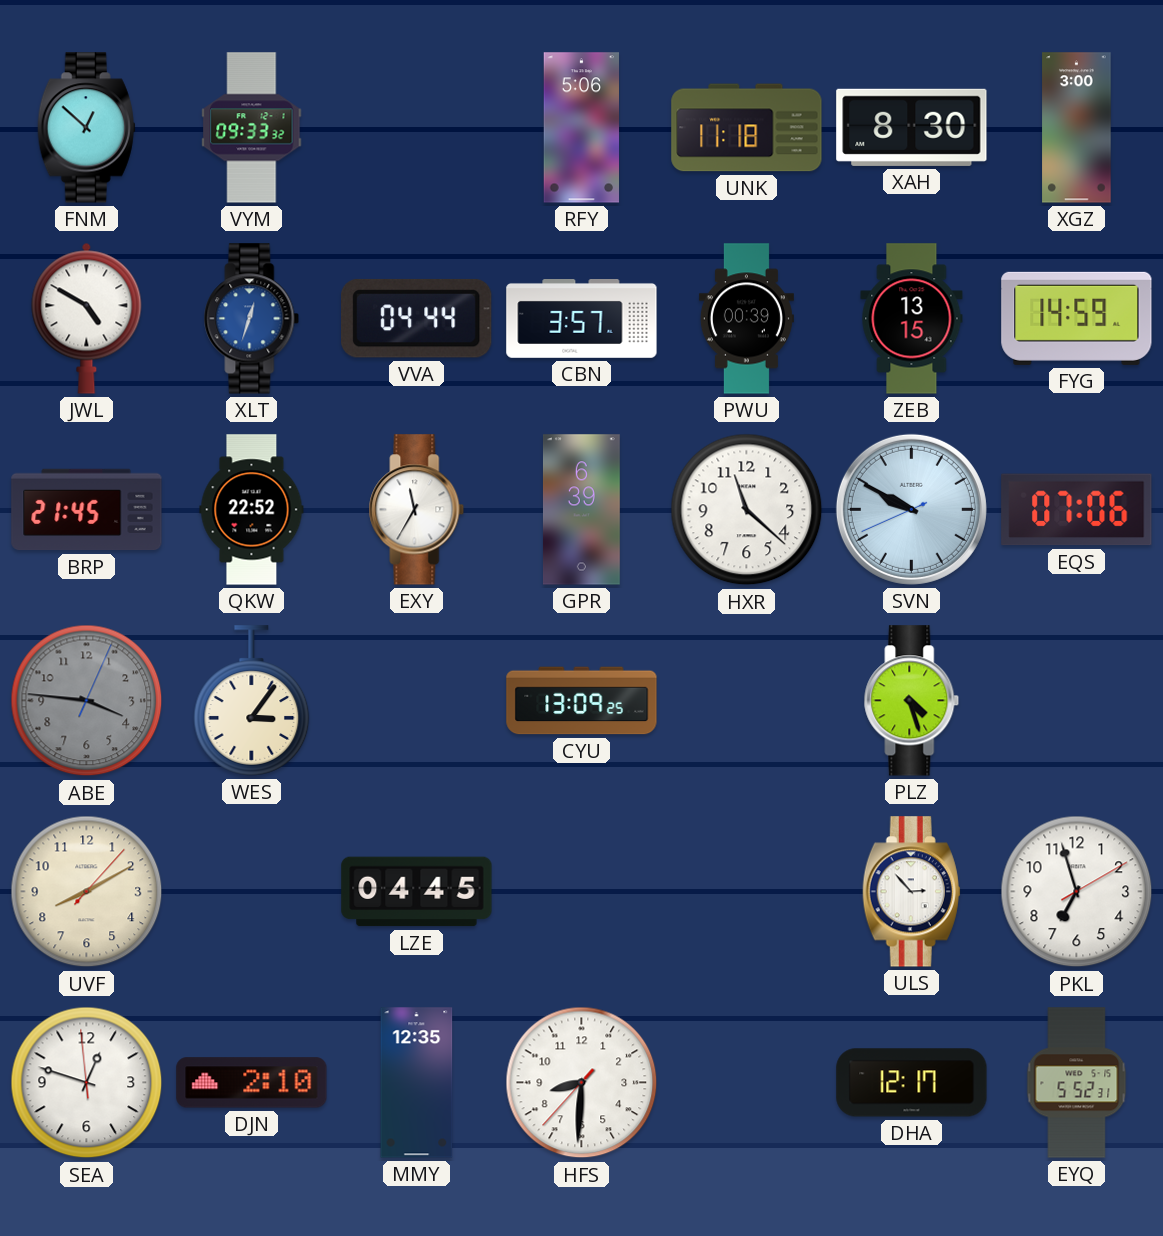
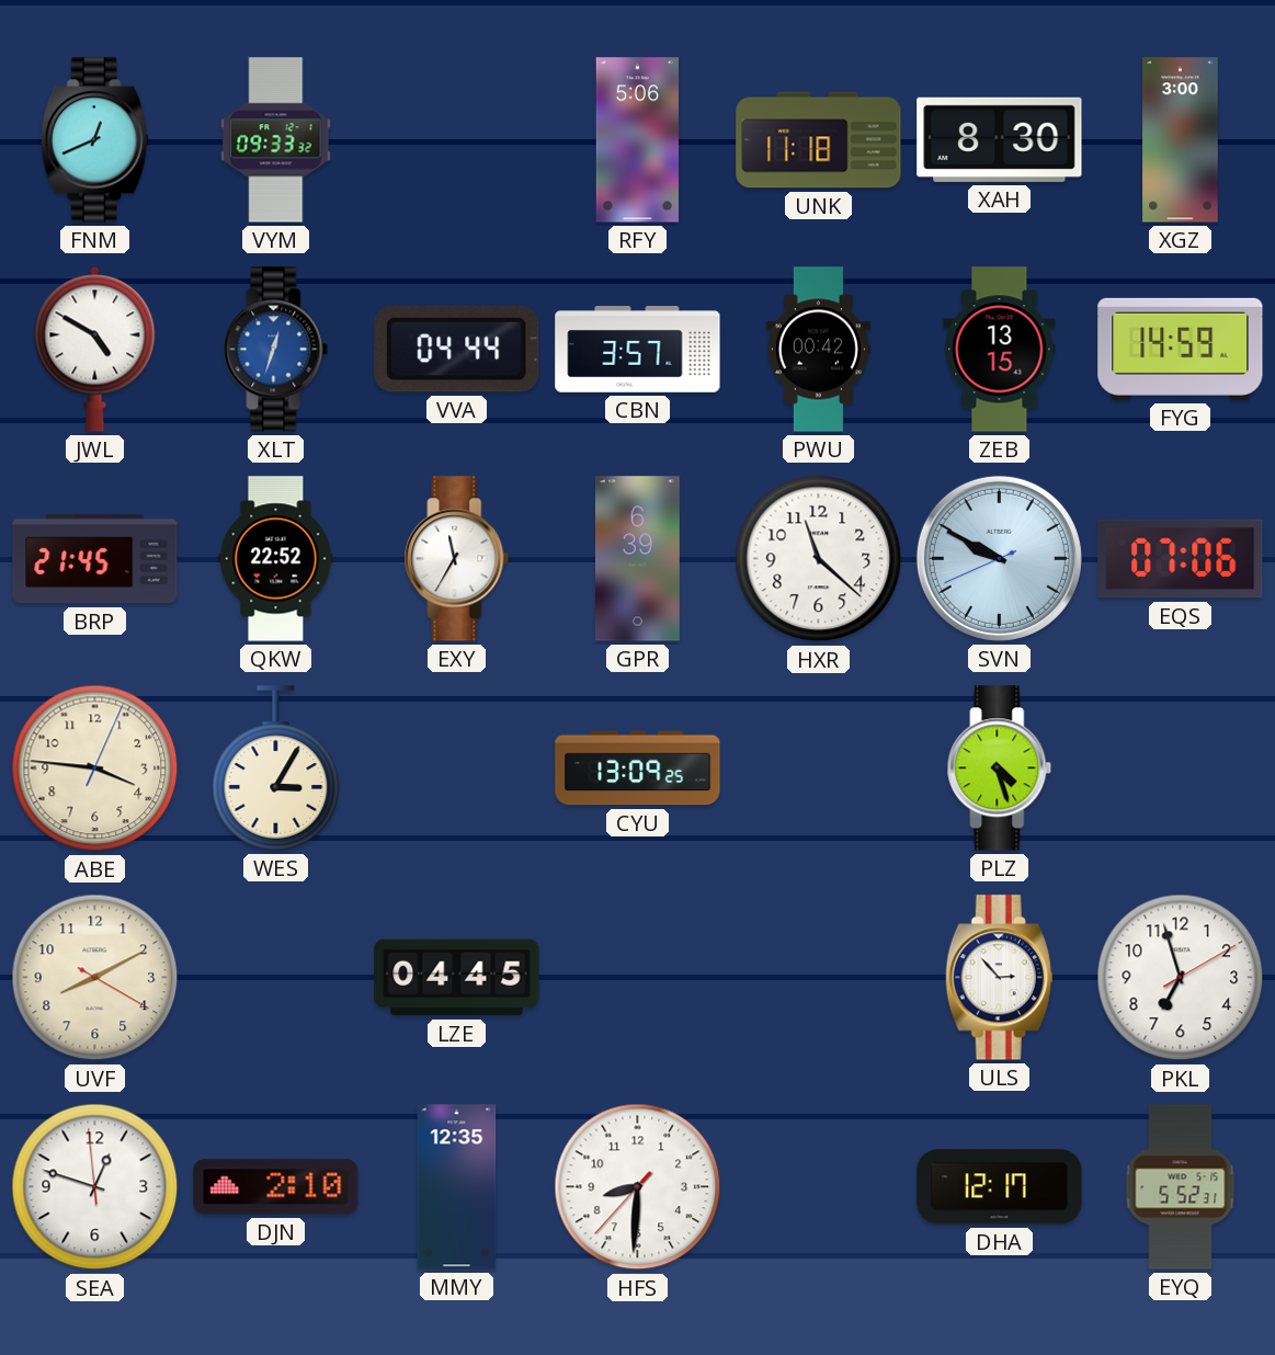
FNM: 12:52 -> 12:41 (94, 140)
PWU: 00:39 -> 00:42 (818, 350)
ABE dial: grey -> cream (95, 768)
WES: 3:06 -> 3:05 (276, 768)
UVF: 8:10:07 -> 8:10:20 (95, 978)
